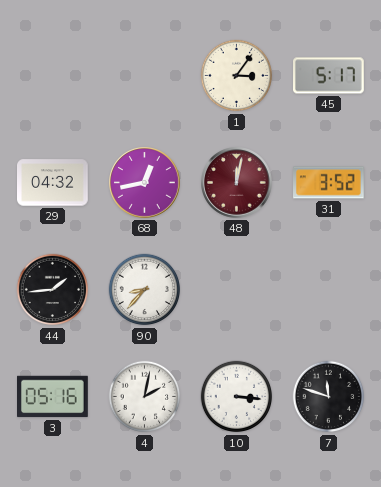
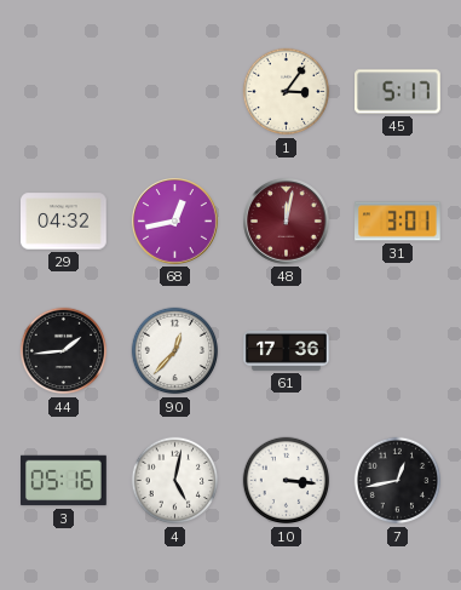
31: 3:52 -> 3:01 (398, 222)
90: 8:37 -> 12:37 (175, 351)
61: none -> 17:36 (287, 351)
4: 2:02 -> 5:02 (175, 481)
7: 11:48 -> 12:43 (398, 481)
